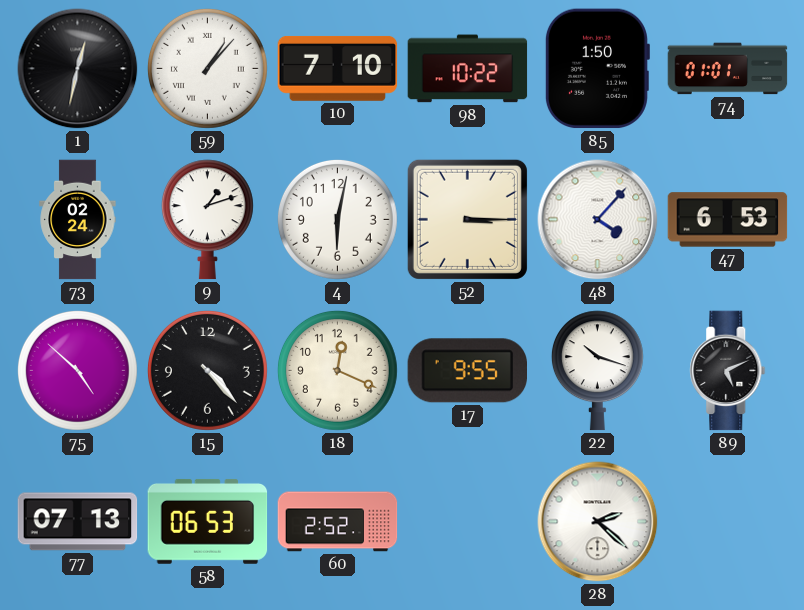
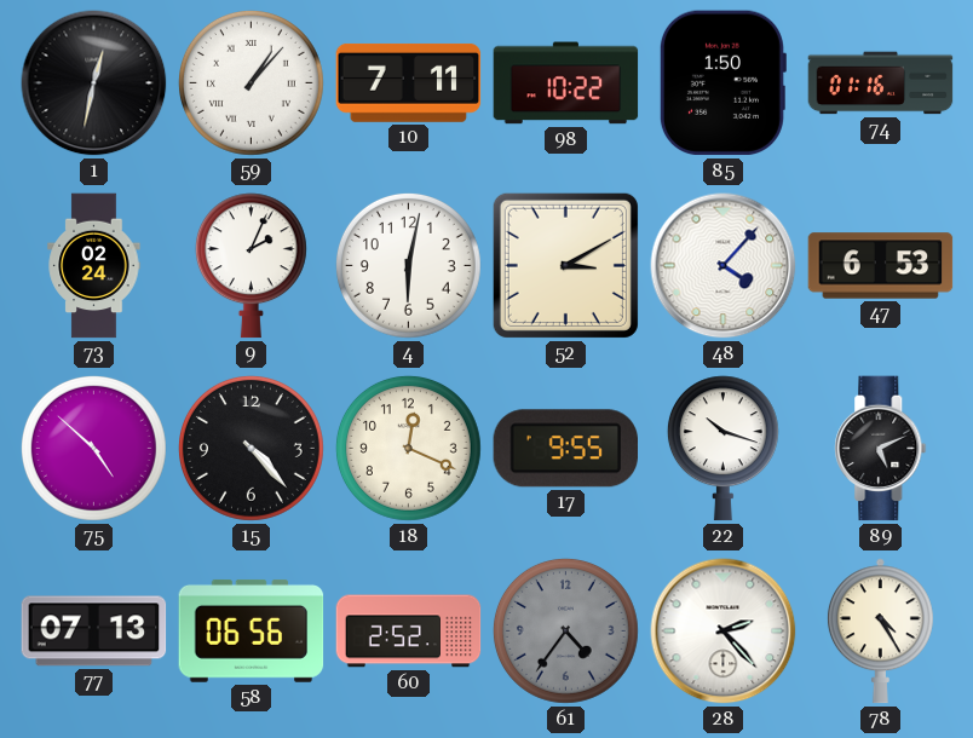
10: 7:10 -> 7:11 (409, 82)
74: 01:01 -> 01:16 (881, 83)
9: 1:12 -> 2:04 (251, 266)
52: 3:15 -> 3:10 (565, 265)
58: 06:53 -> 06:56 (252, 630)
61: none -> 4:36 (565, 630)
28: 2:22 -> 2:23 (724, 632)
78: none -> 4:25 (880, 632)
